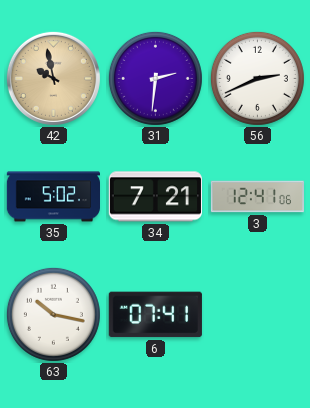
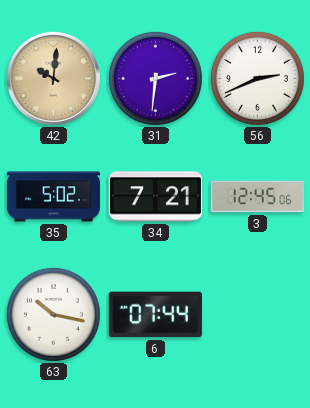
42: 9:58 -> 10:01 (53, 78)
3: 12:41 -> 12:45 (257, 197)
6: 07:41 -> 07:44 (155, 315)
